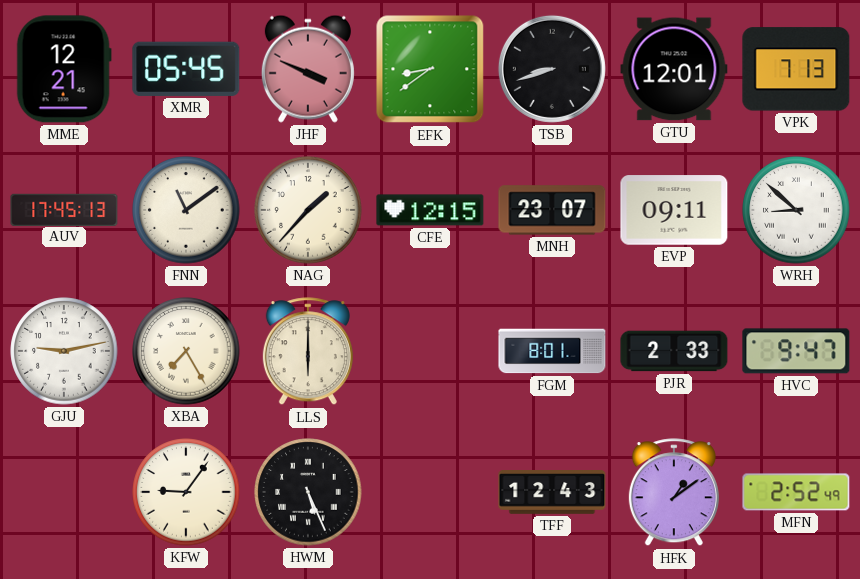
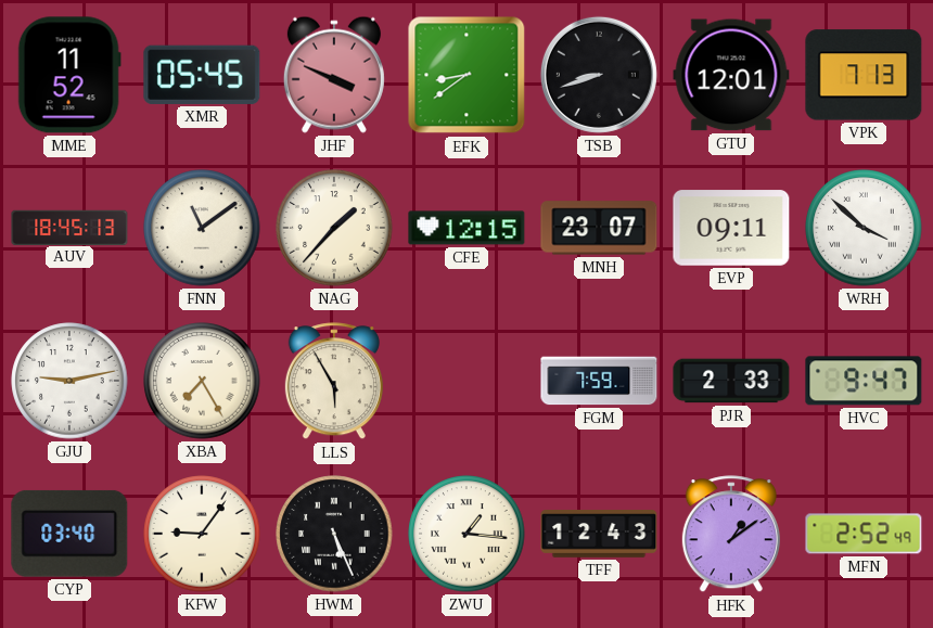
MME: 12:21 -> 11:52 (69, 75)
AUV: 17:45 -> 18:45 (69, 227)
WRH: 8:52 -> 3:52 (864, 228)
LLS: 6:00 -> 5:55 (334, 382)
FGM: 8:01 -> 7:59 (599, 381)
CYP: none -> 03:40 (69, 534)
ZWU: none -> 1:16 (467, 534)
